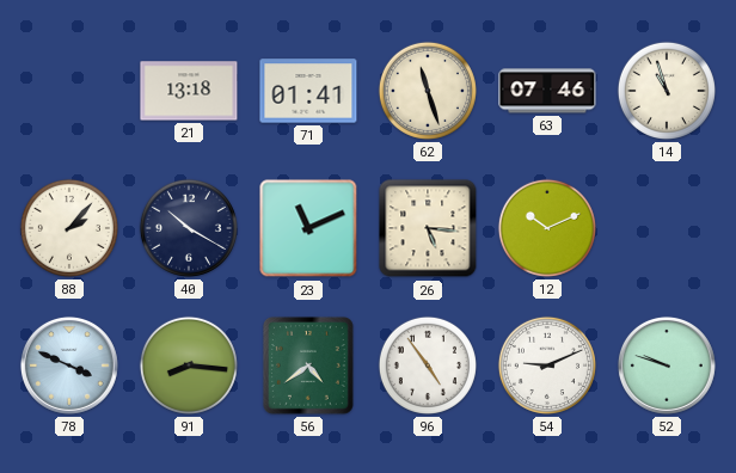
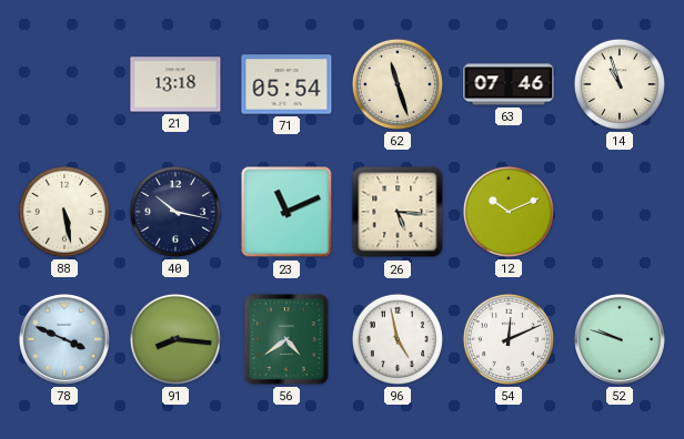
71: 01:41 -> 05:54 (286, 84)
88: 2:07 -> 5:28 (64, 212)
40: 10:20 -> 10:17 (175, 212)
96: 4:54 -> 4:58 (398, 339)
54: 9:11 -> 12:11 (509, 339)
